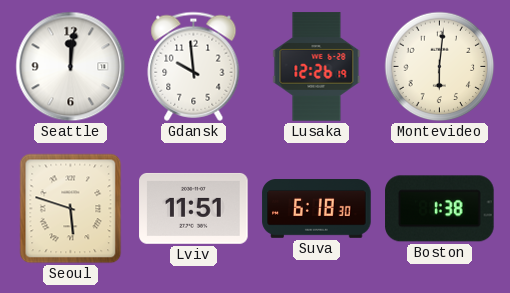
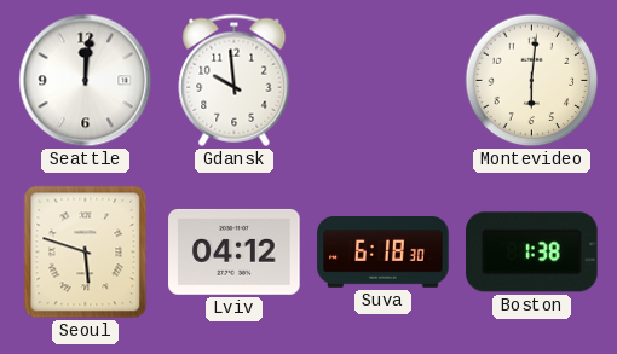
Lusaka: 12:26 -> none (317, 67)
Lviv: 11:51 -> 04:12 (235, 251)
